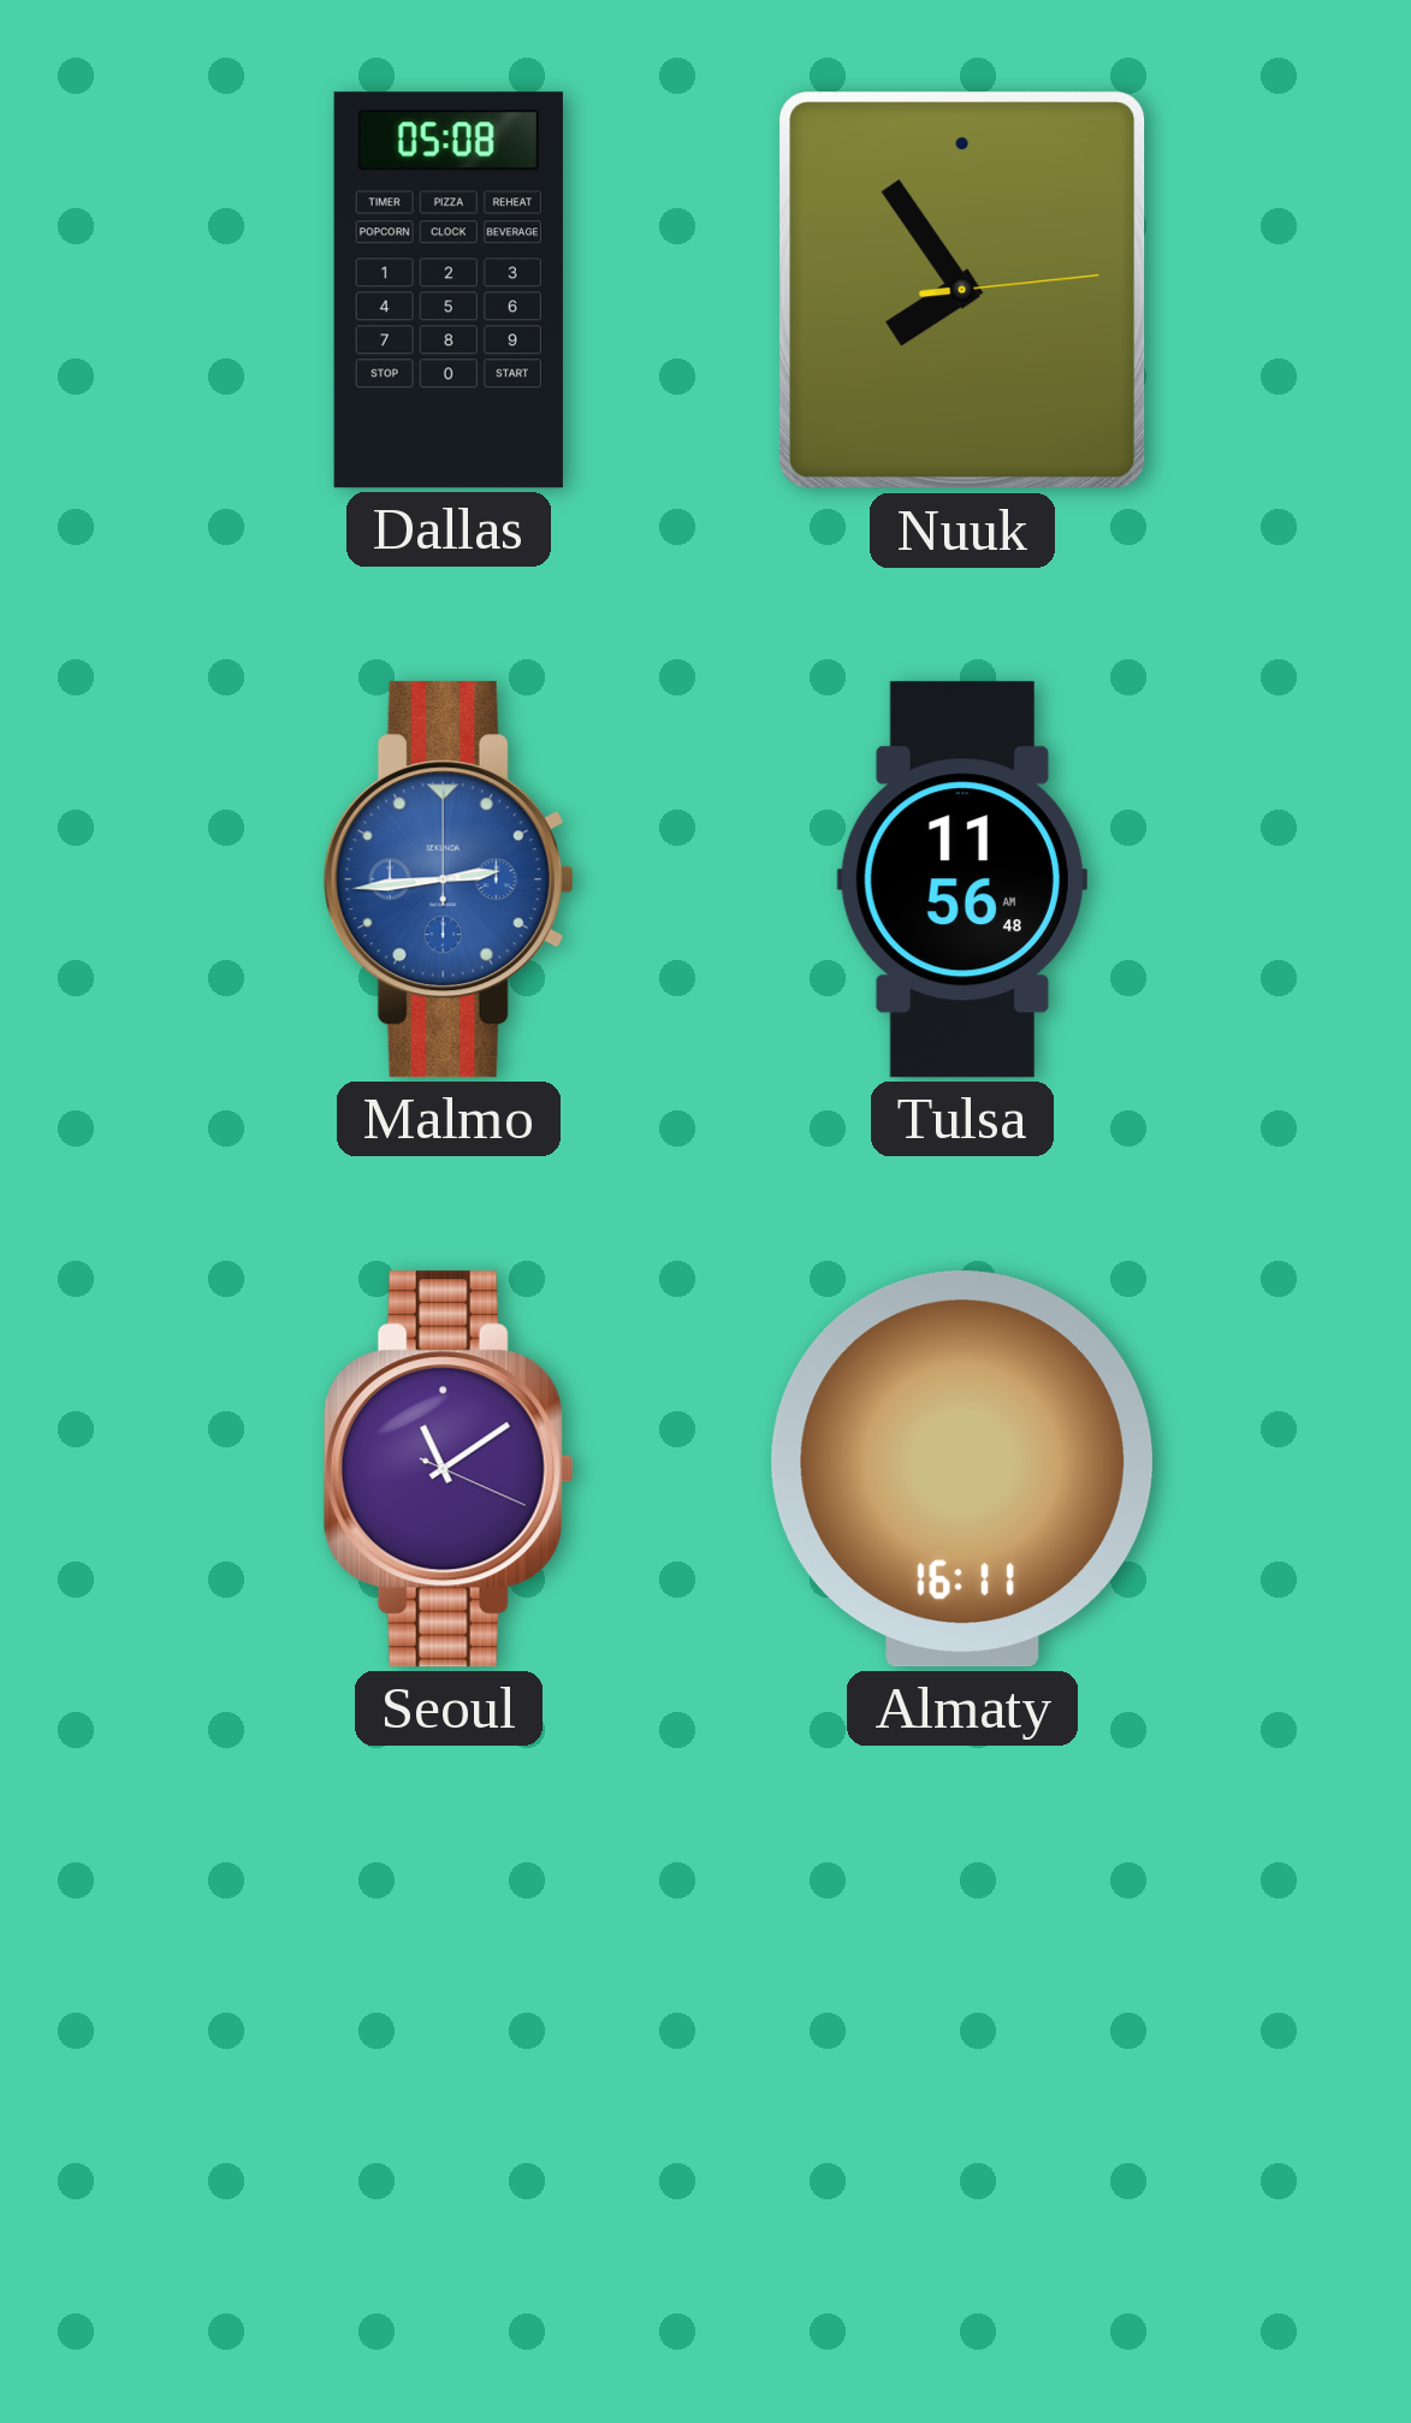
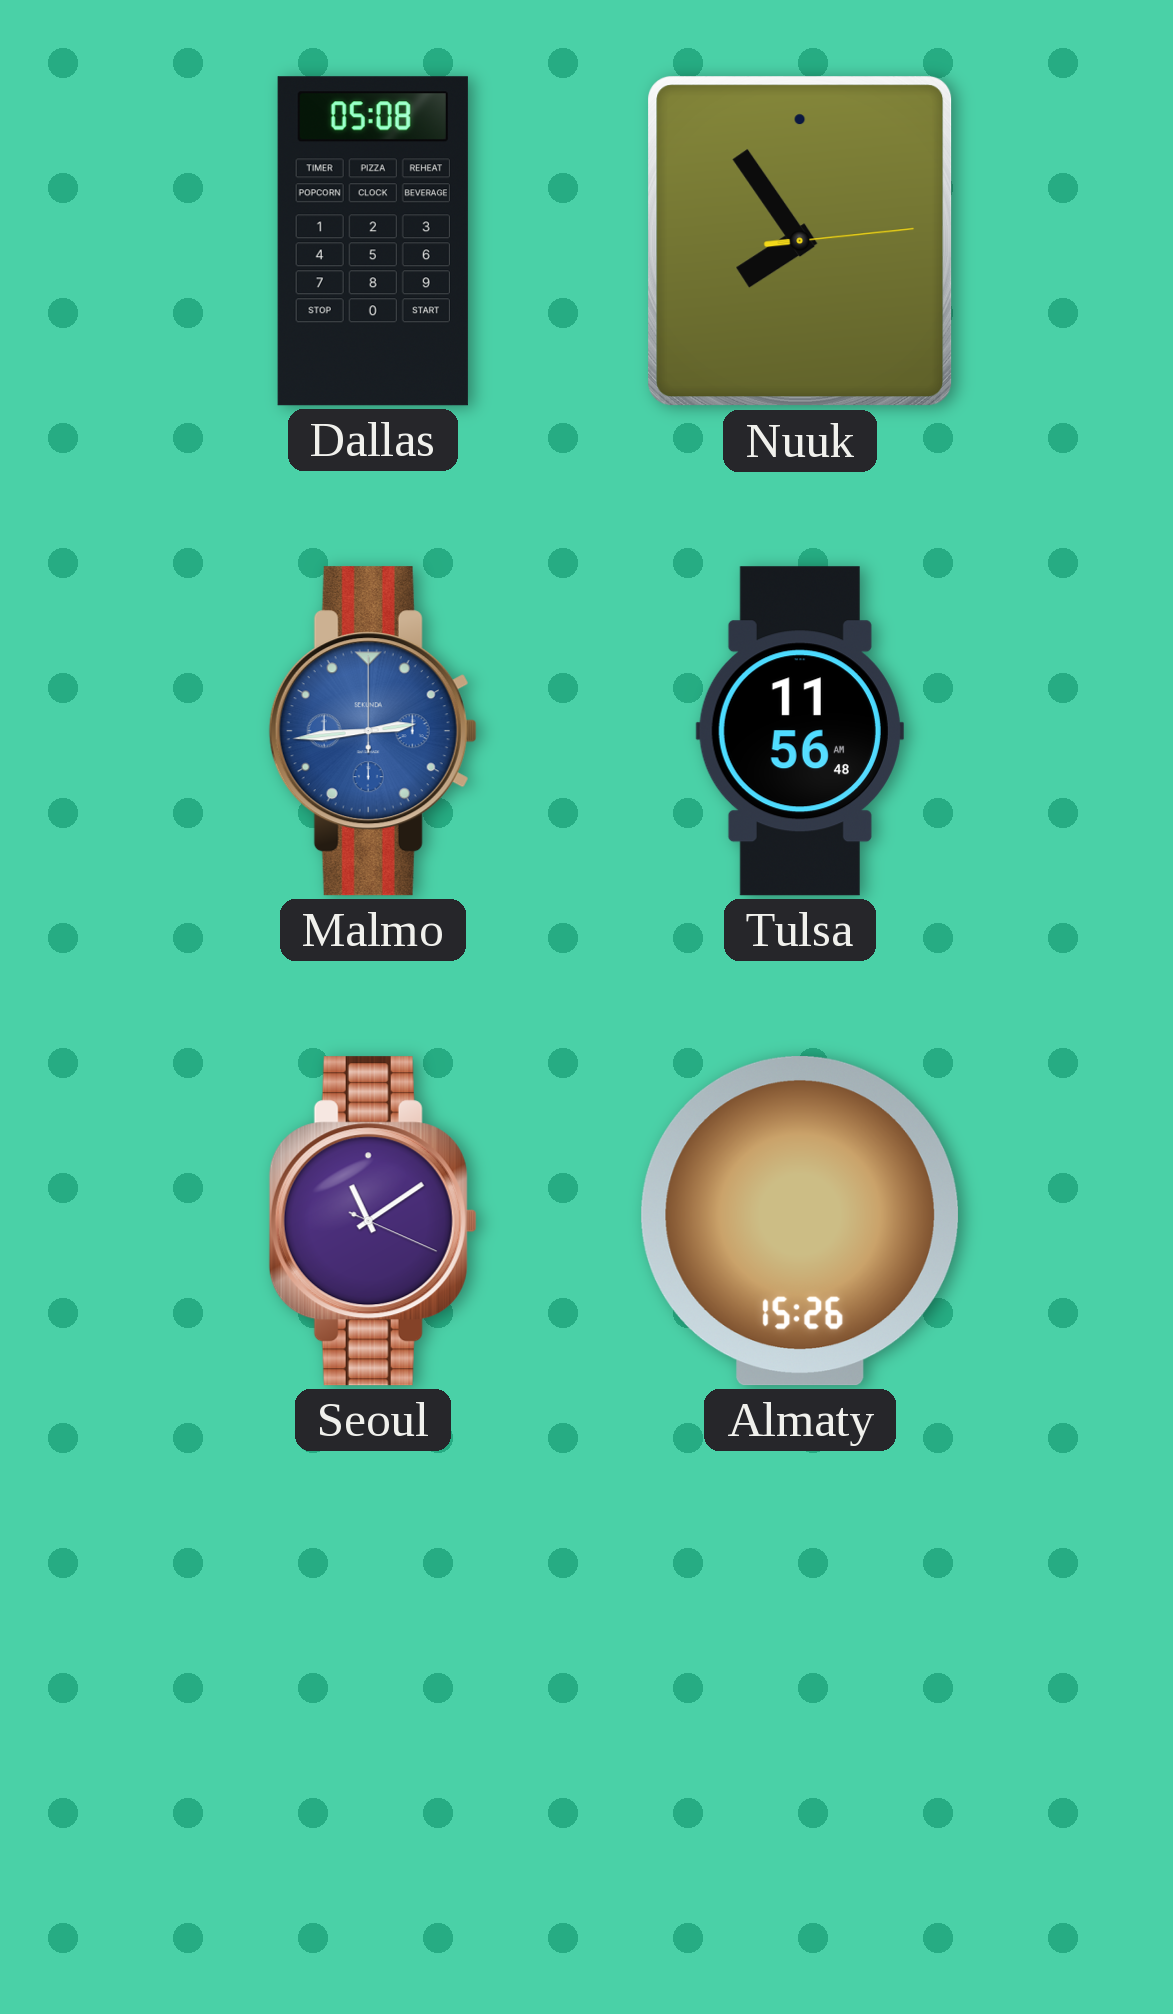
Almaty: 16:11 -> 15:26 (800, 1221)
